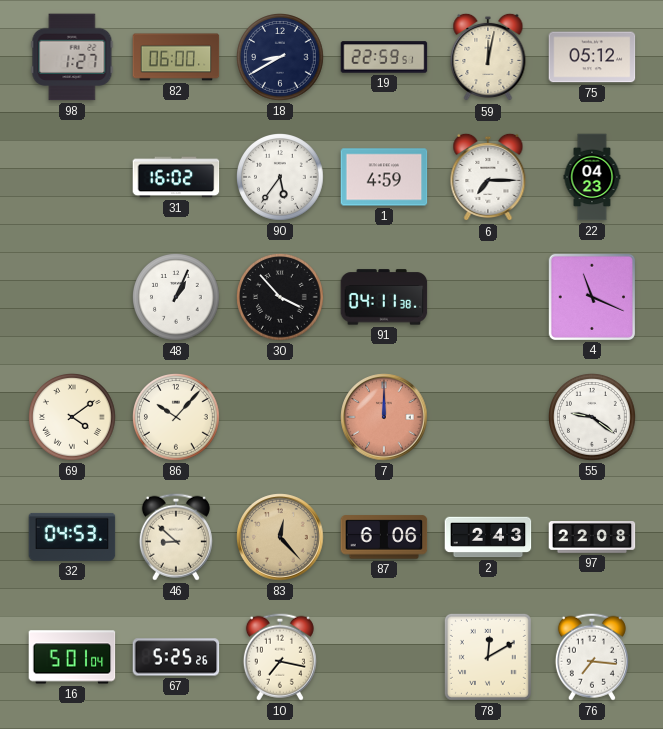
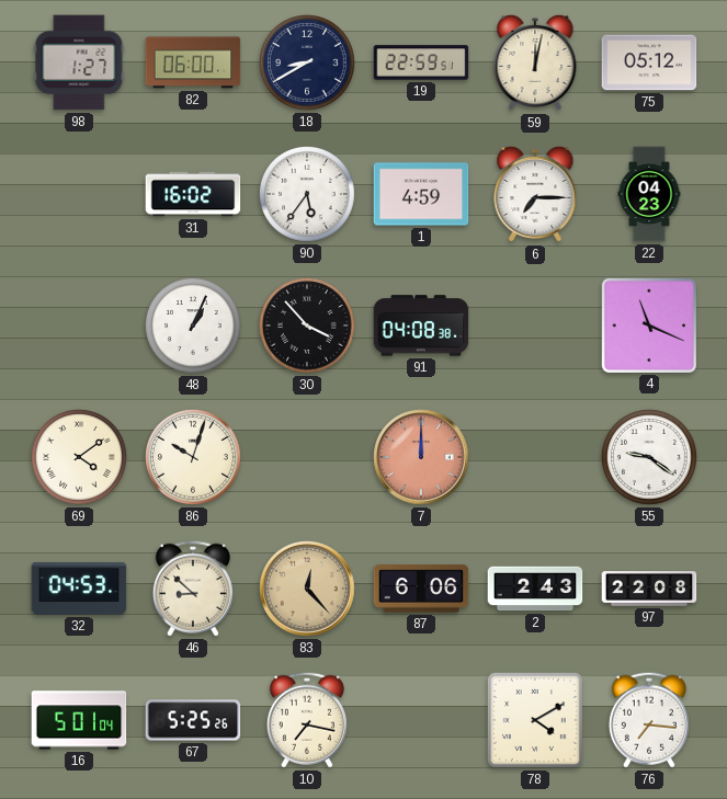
91: 04:11 -> 04:08 (421, 326)
86: 10:07 -> 10:03 (194, 458)
78: 12:10 -> 4:10 (535, 720)
